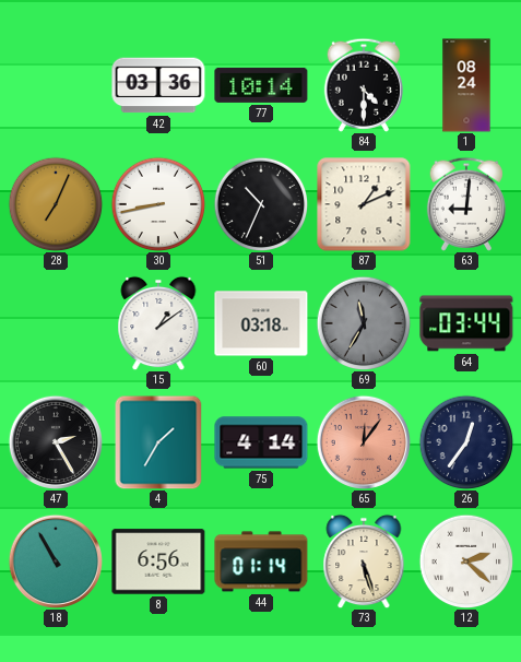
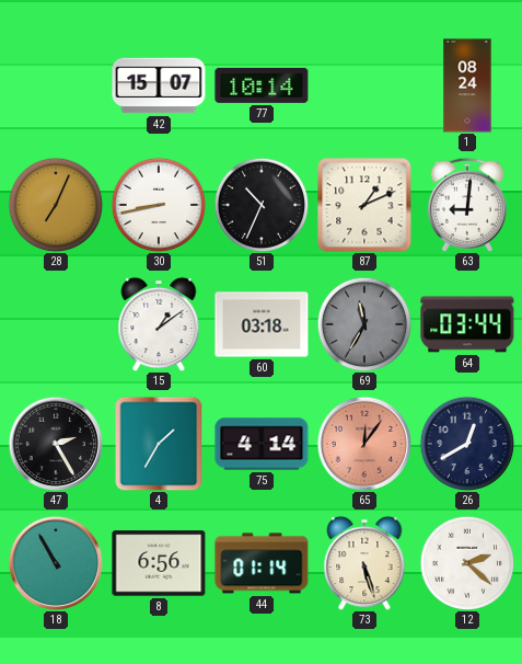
42: 03:36 -> 15:07 (159, 85)
84: 4:30 -> none (364, 85)
26: 12:36 -> 12:40 (467, 444)
